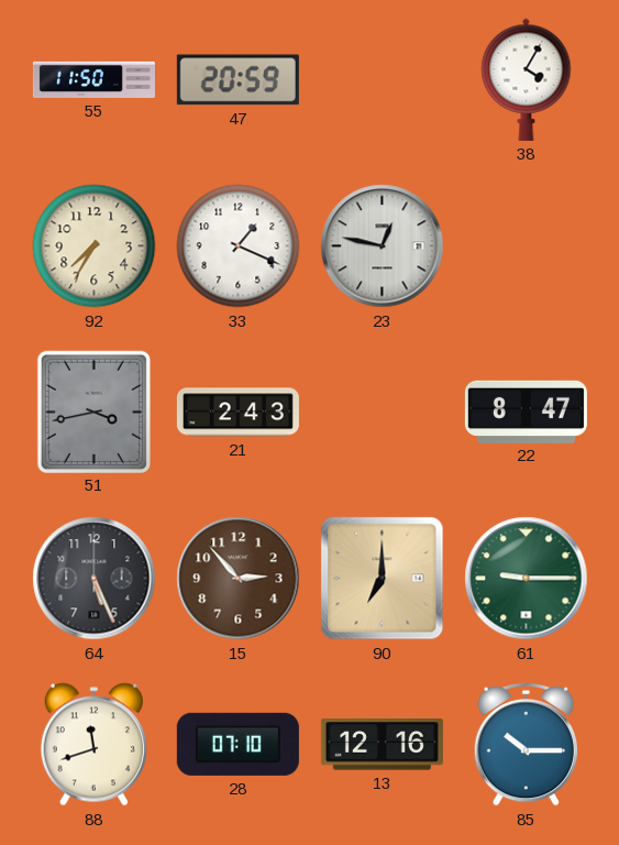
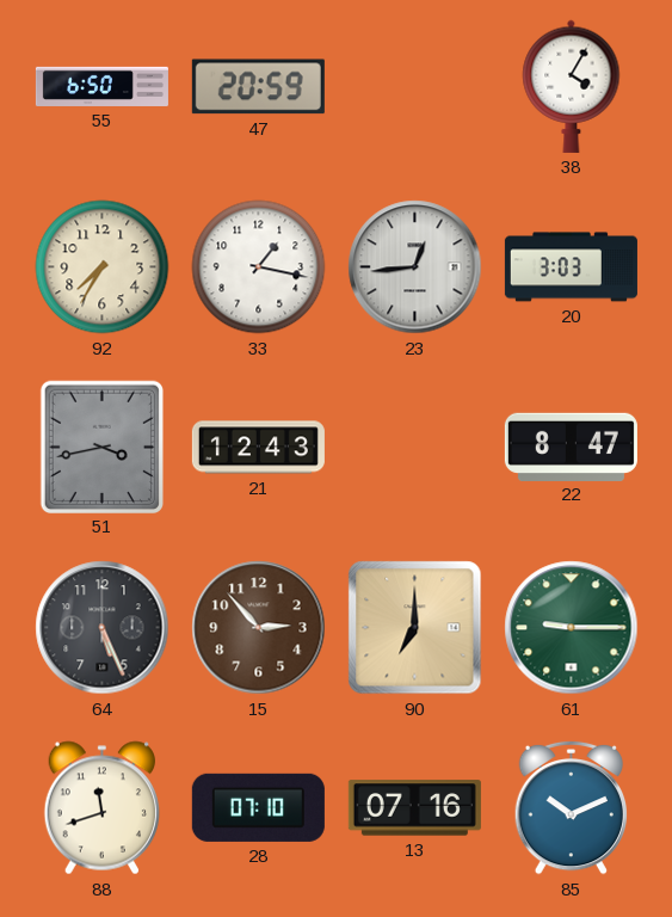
55: 11:50 -> 6:50 (101, 86)
33: 1:19 -> 1:17 (259, 267)
23: 12:47 -> 12:44 (415, 267)
20: none -> 3:03 (571, 267)
21: 2:43 -> 12:43 (258, 448)
13: 12:16 -> 07:16 (414, 808)
85: 10:15 -> 10:11 (571, 807)
